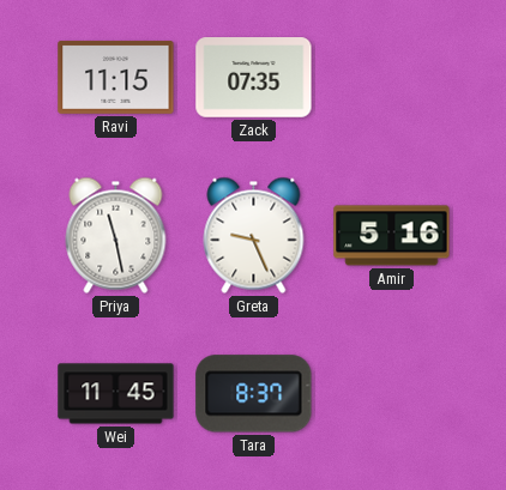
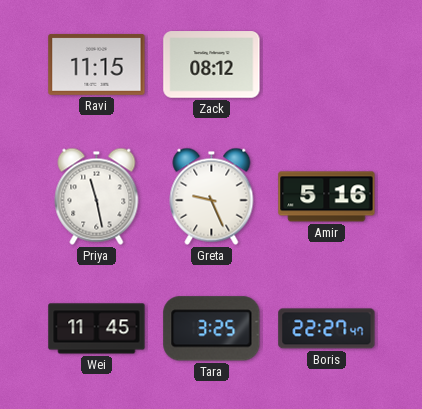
Zack: 07:35 -> 08:12 (212, 65)
Tara: 8:37 -> 3:25 (212, 329)
Boris: none -> 22:27 (327, 329)
